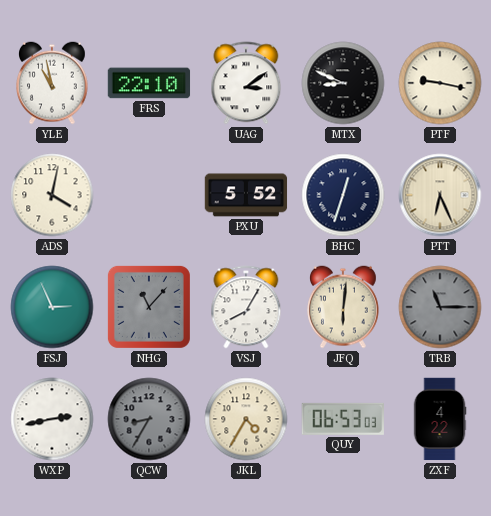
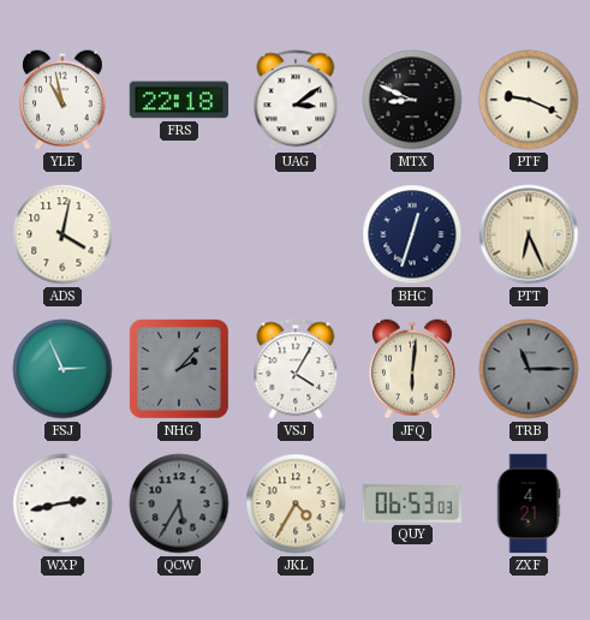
FRS: 22:10 -> 22:18 (179, 100)
PTF: 9:17 -> 9:19 (529, 100)
PXU: 5:52 -> none (246, 195)
NHG: 11:07 -> 2:07 (179, 369)
VSJ: 8:05 -> 4:05 (296, 369)
QCW: 8:35 -> 5:35 (179, 503)
ZXF: 4:22 -> 4:21 (529, 503)
